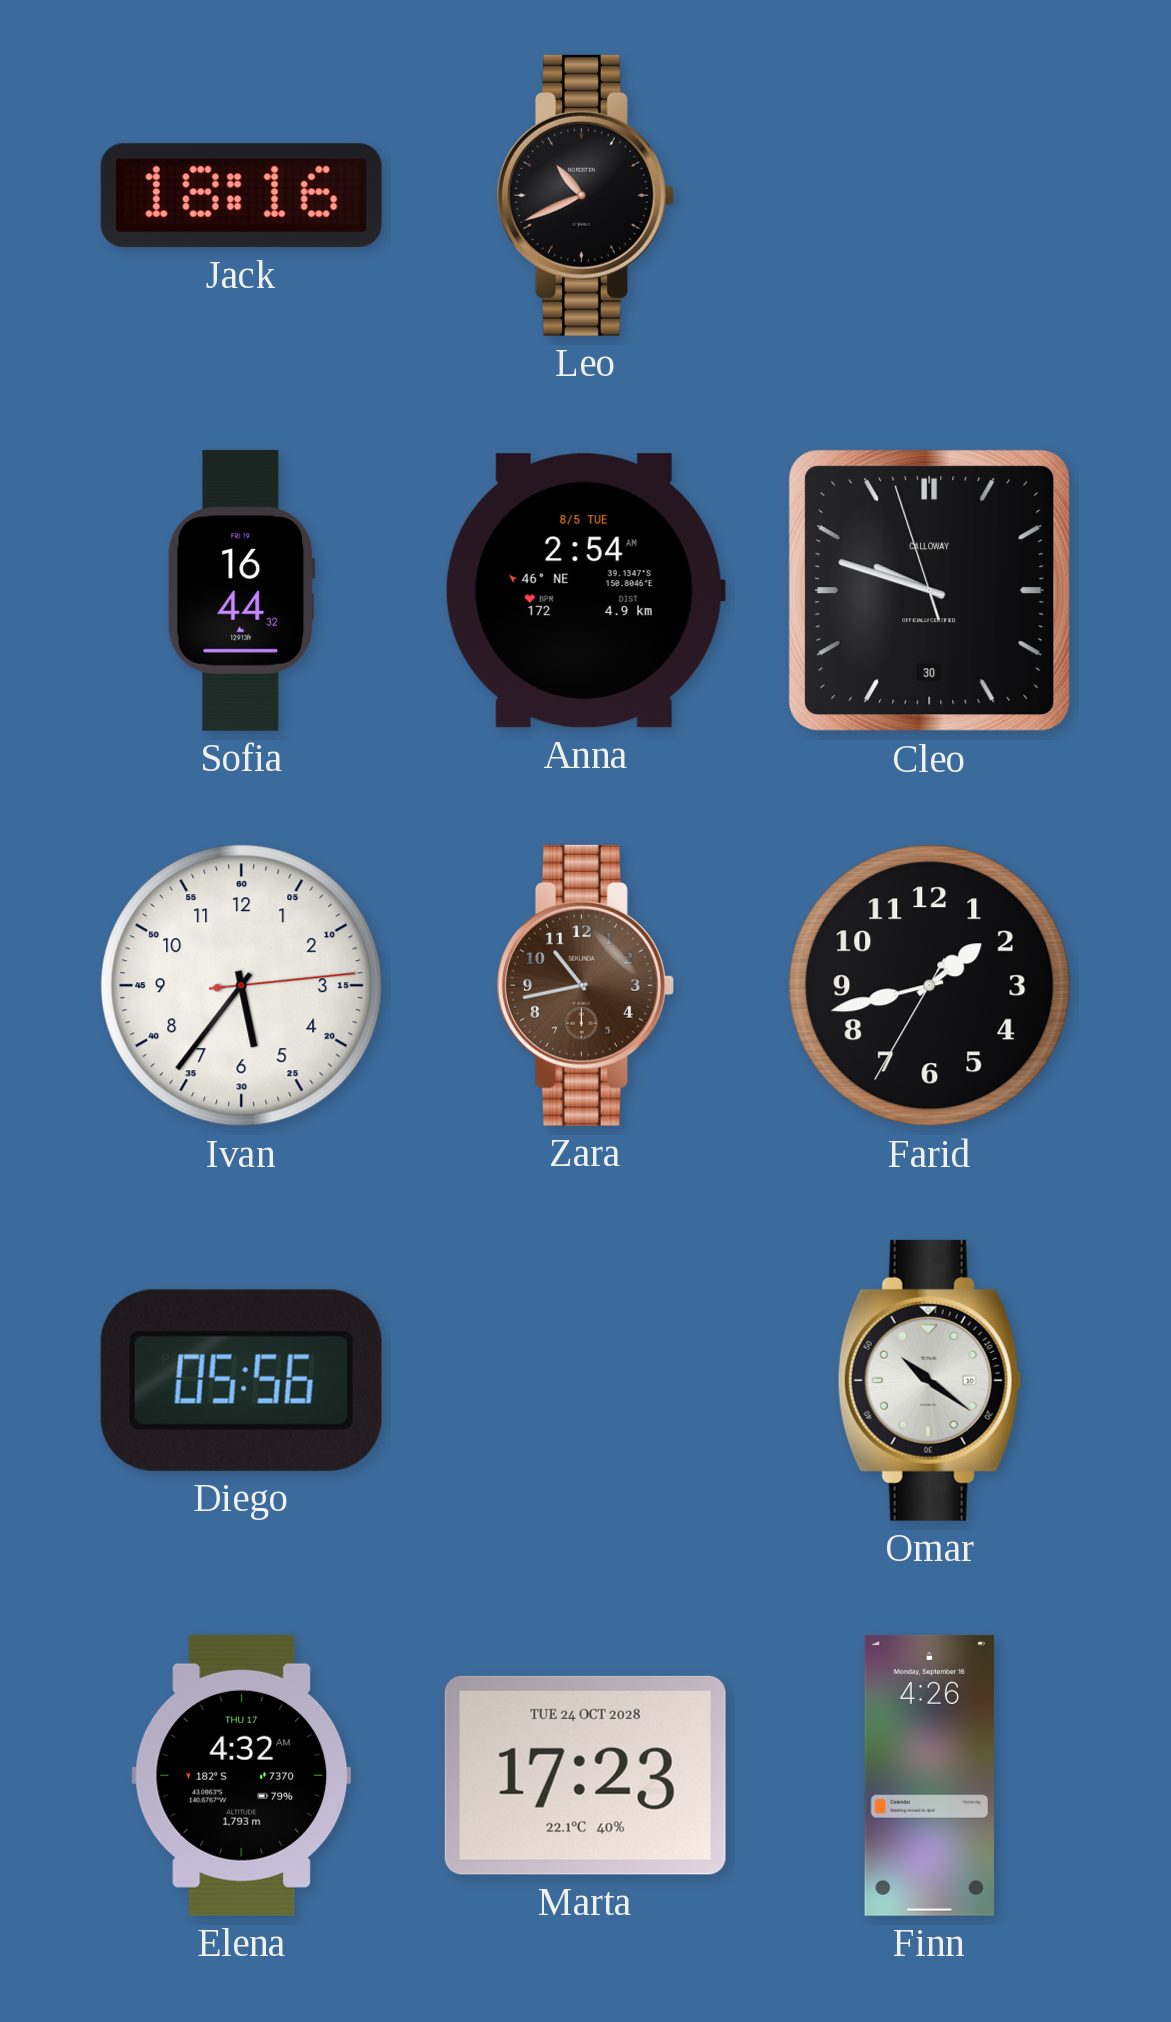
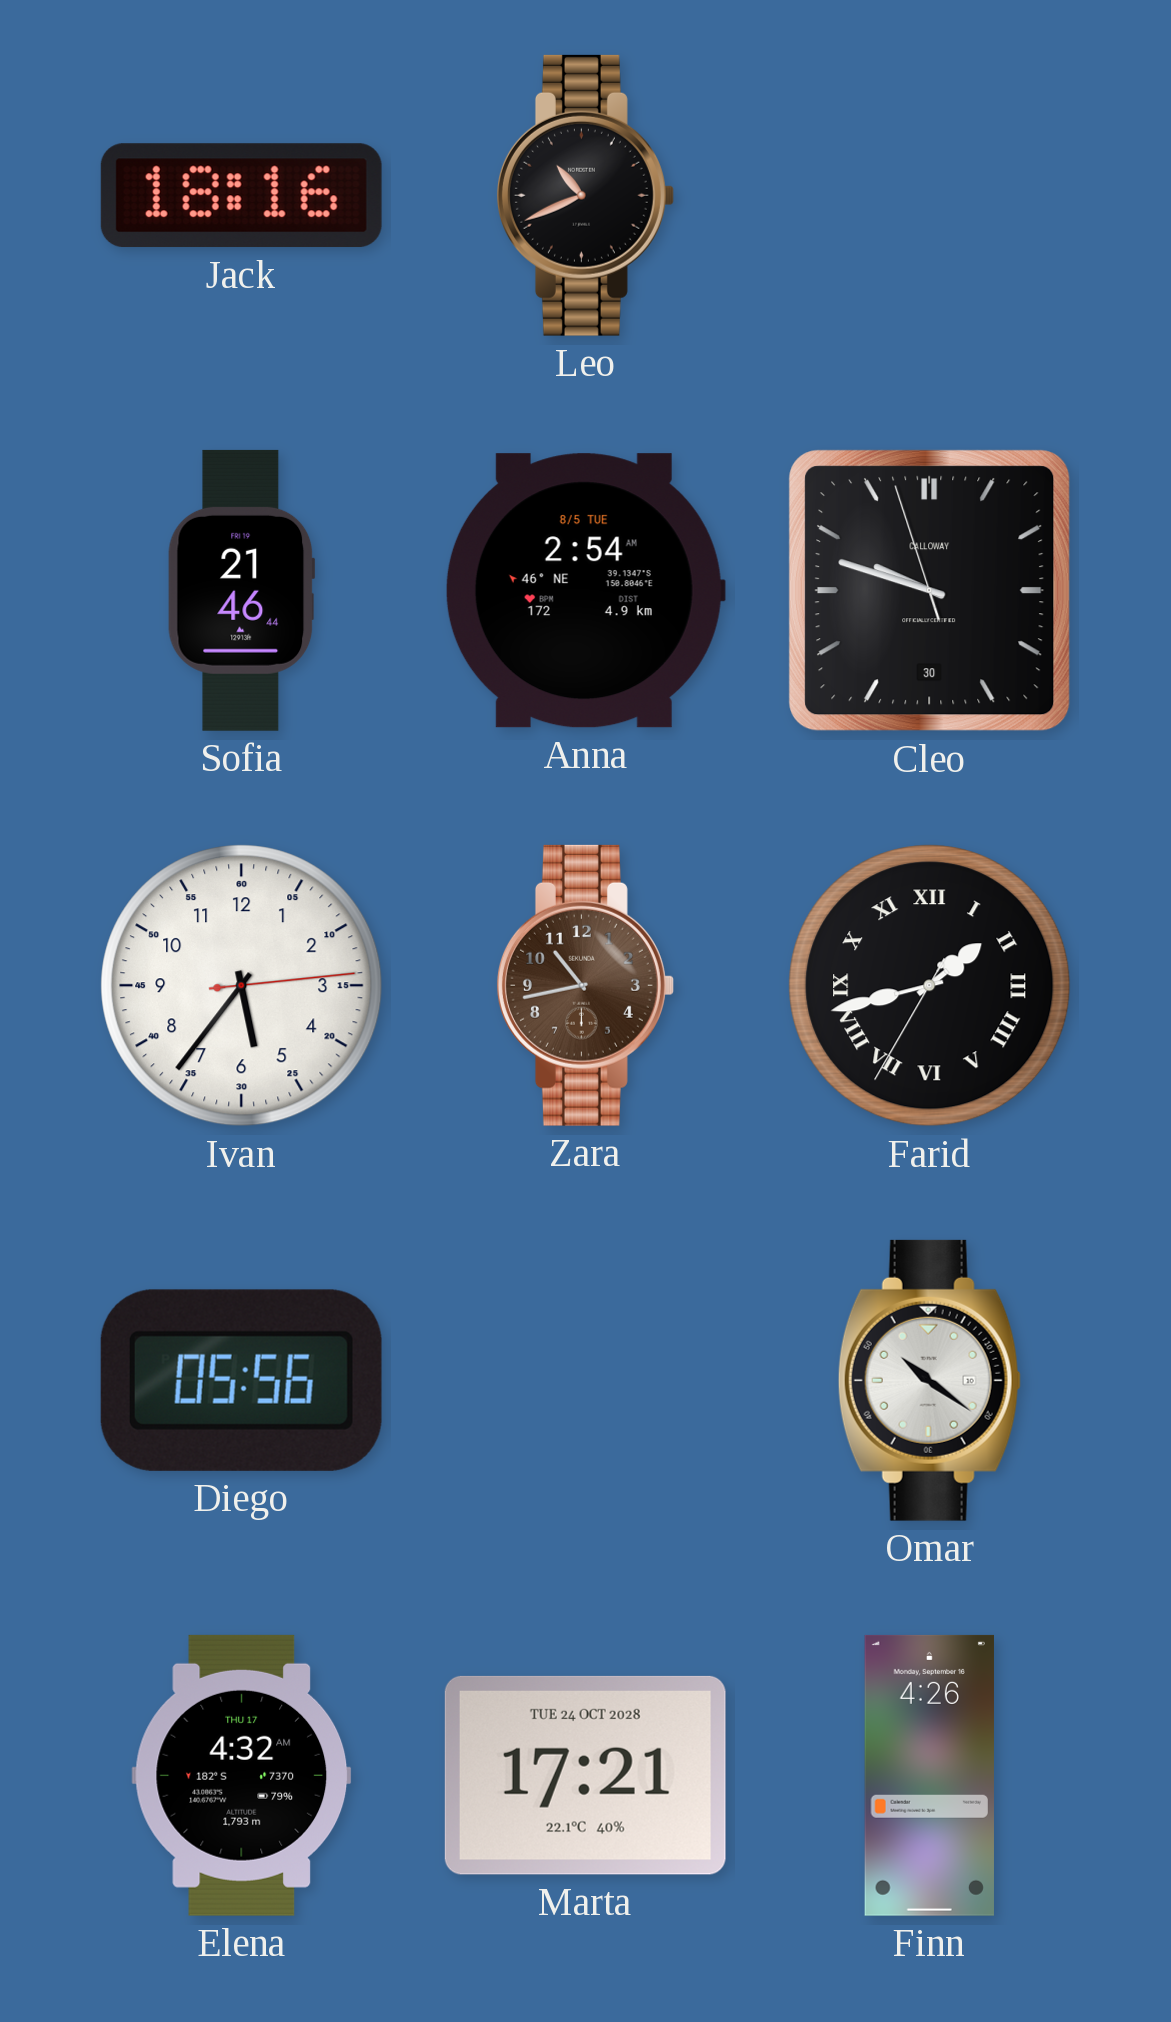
Sofia: 16:44 -> 21:46 (242, 590)
Farid numerals: Arabic -> Roman (930, 986)
Marta: 17:23 -> 17:21 (585, 1775)
